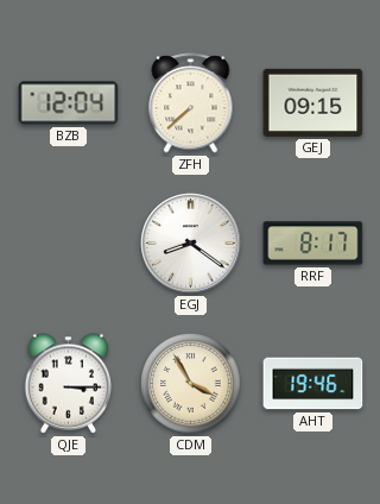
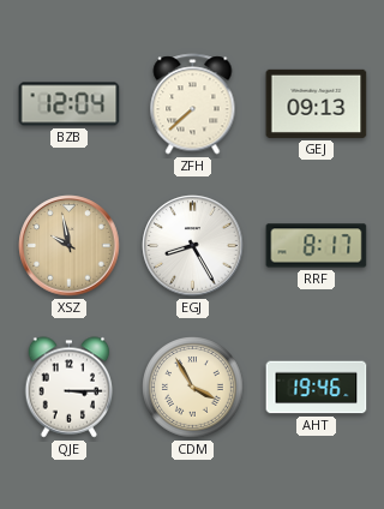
GEJ: 09:15 -> 09:13 (317, 103)
XSZ: none -> 9:58 (70, 246)
EGJ: 8:21 -> 8:25 (193, 246)
